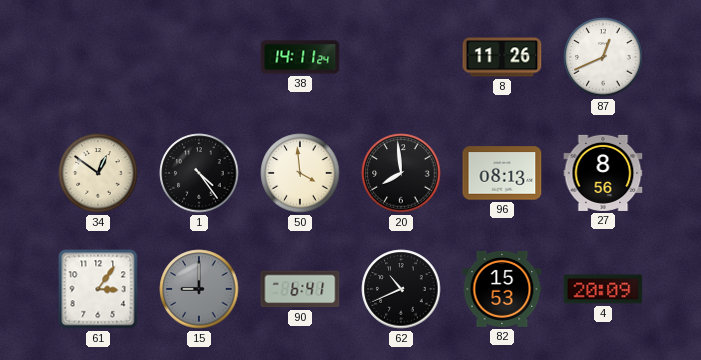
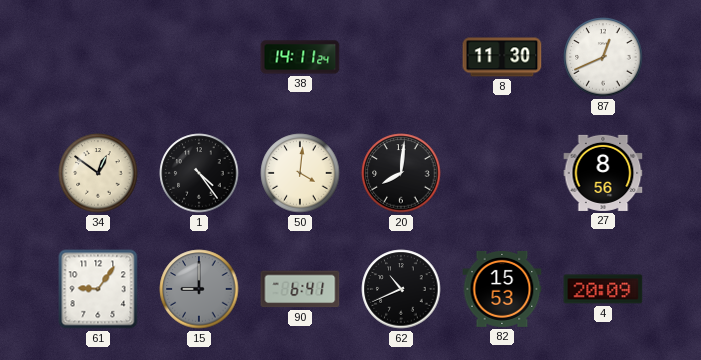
8: 11:26 -> 11:30 (502, 57)
50: 3:59 -> 4:01 (300, 173)
20: 7:59 -> 8:01 (401, 173)
96: 08:13 -> none (502, 173)
61: 3:06 -> 9:06 (98, 289)
